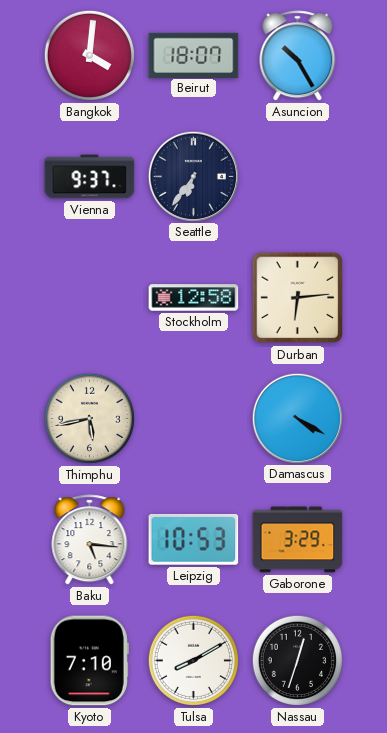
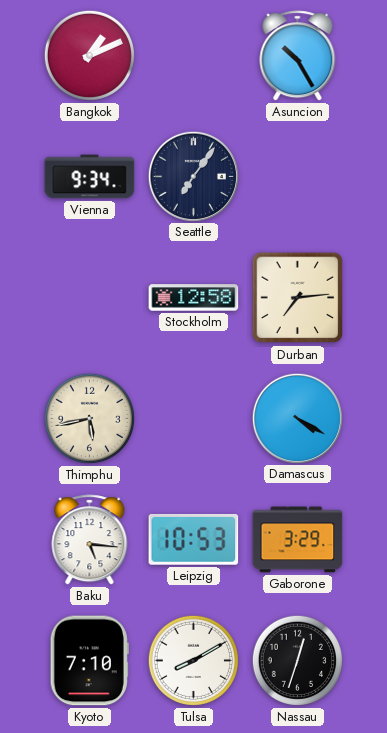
Bangkok: 4:01 -> 1:11 (89, 55)
Beirut: 18:07 -> none (194, 55)
Vienna: 9:37 -> 9:34 (90, 177)
Seattle: 6:36 -> 7:06 (193, 176)
Durban: 6:14 -> 7:14 (298, 298)
